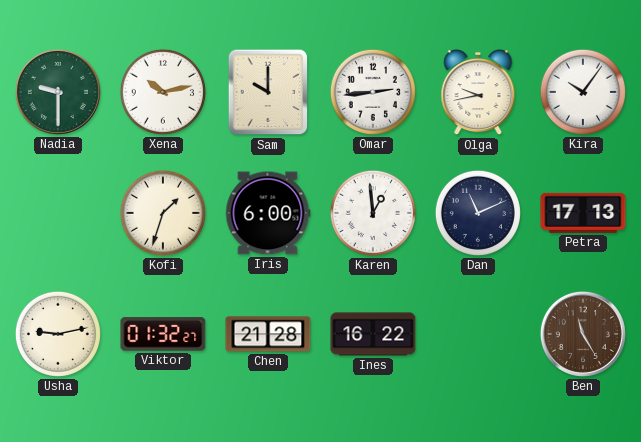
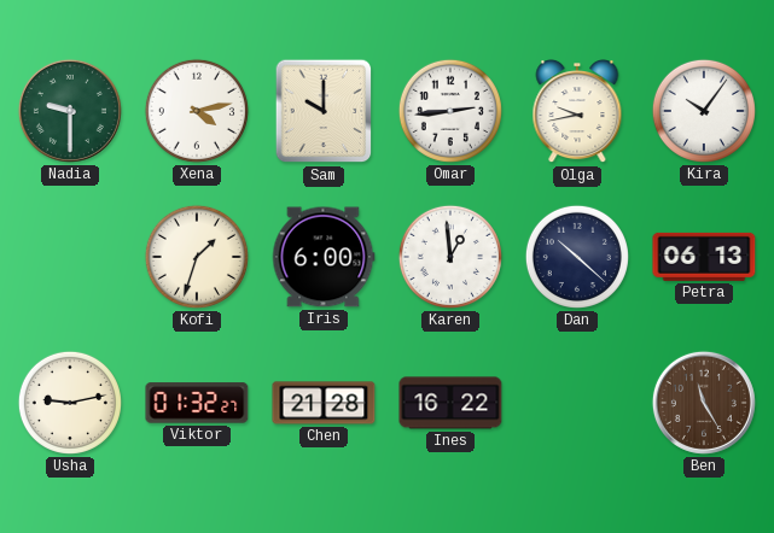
Xena: 10:13 -> 4:13 (197, 111)
Dan: 11:11 -> 10:22 (577, 257)
Petra: 17:13 -> 06:13 (704, 257)
